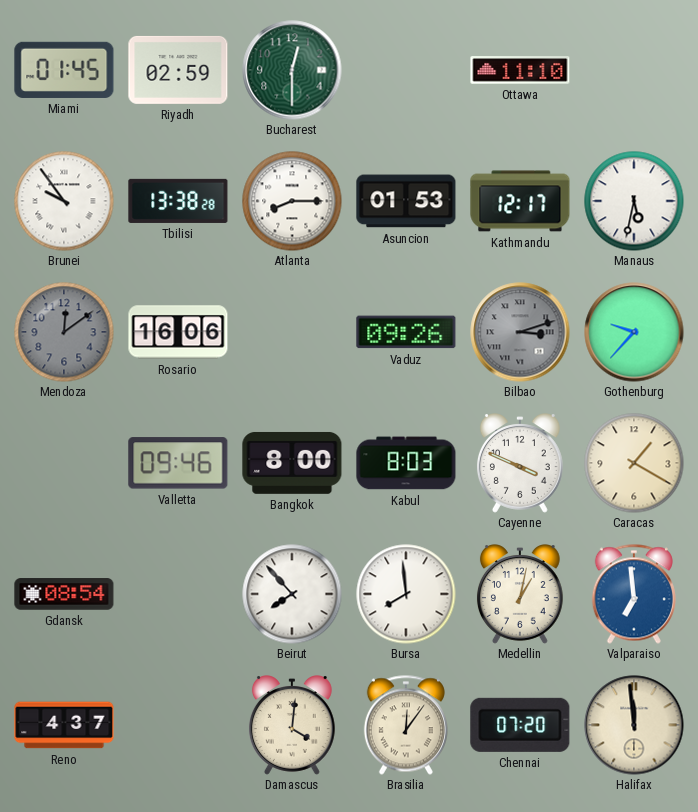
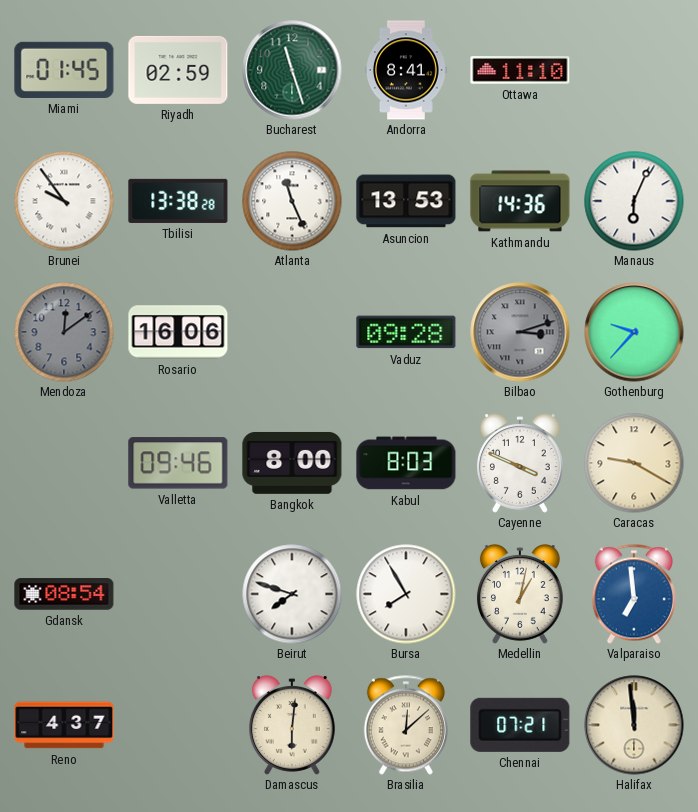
Bucharest: 12:30 -> 11:27 (292, 70)
Andorra: none -> 8:41 (407, 70)
Atlanta: 8:15 -> 11:26 (292, 201)
Asuncion: 01:53 -> 13:53 (406, 201)
Kathmandu: 12:17 -> 14:36 (520, 201)
Manaus: 5:32 -> 6:04 (634, 201)
Vaduz: 09:26 -> 09:28 (406, 332)
Caracas: 1:20 -> 9:20 (634, 463)
Beirut: 7:53 -> 7:48 (292, 594)
Bursa: 7:59 -> 7:55 (406, 594)
Damascus: 4:01 -> 6:01 (292, 725)
Brasilia: 12:06 -> 12:08 (406, 725)
Chennai: 07:20 -> 07:21 (520, 725)
